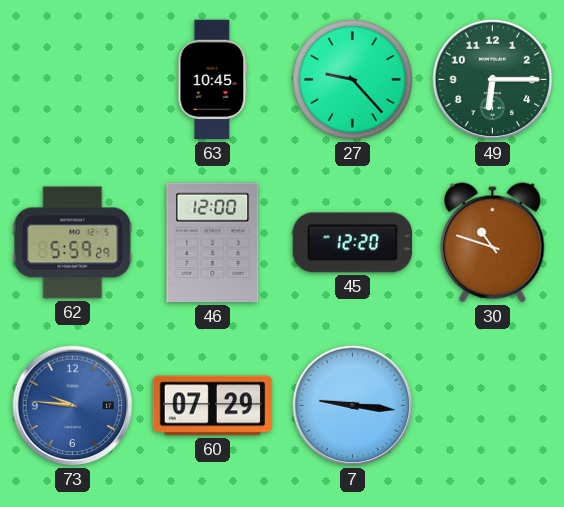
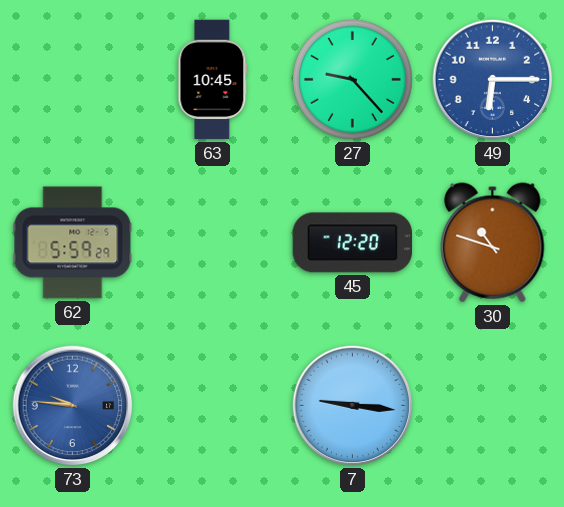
49 dial: green -> blue (493, 80)
46: 12:00 -> none (213, 243)
60: 07:29 -> none (213, 406)
